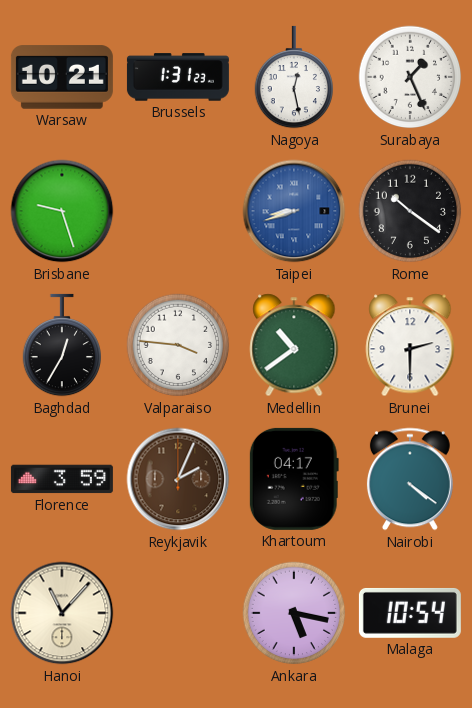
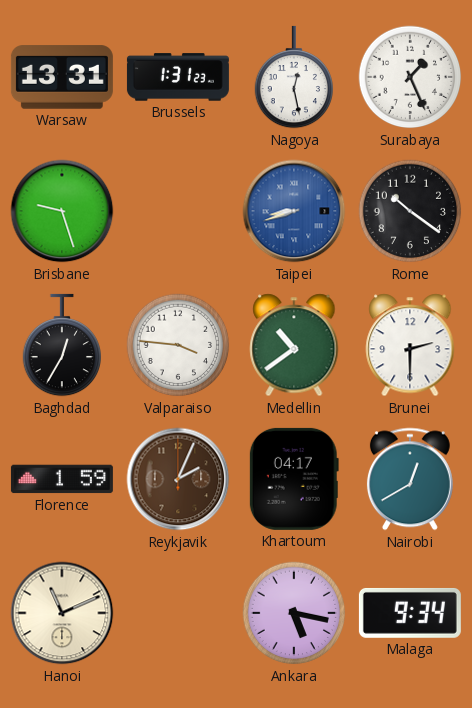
Warsaw: 10:21 -> 13:31 (62, 77)
Florence: 3:59 -> 1:59 (62, 479)
Nairobi: 4:21 -> 12:40 (410, 479)
Hanoi: 11:07 -> 11:11 (62, 613)
Malaga: 10:54 -> 9:34 (410, 613)
